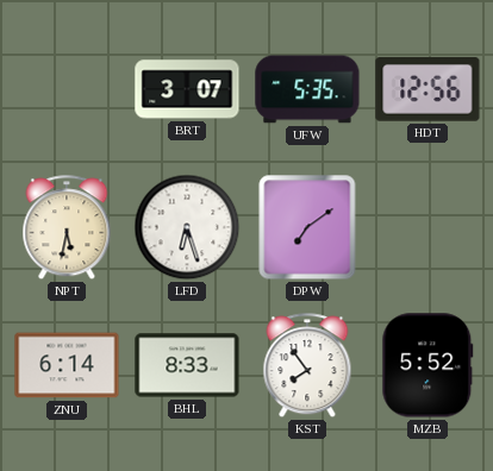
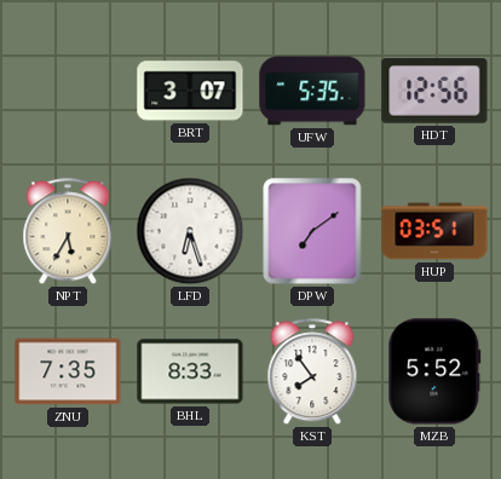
NPT: 5:32 -> 5:35 (68, 232)
HUP: none -> 03:51 (434, 231)
ZNU: 6:14 -> 7:35 (68, 371)
